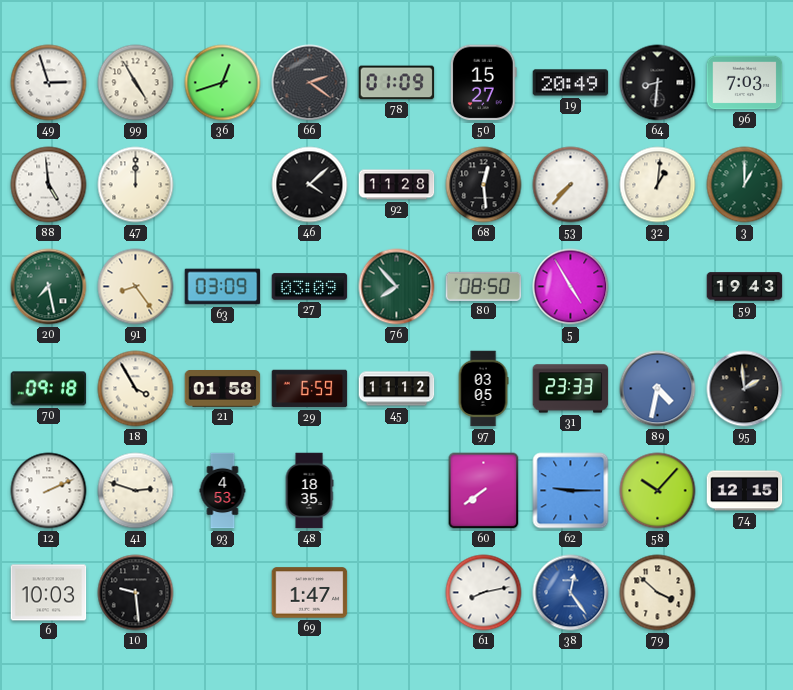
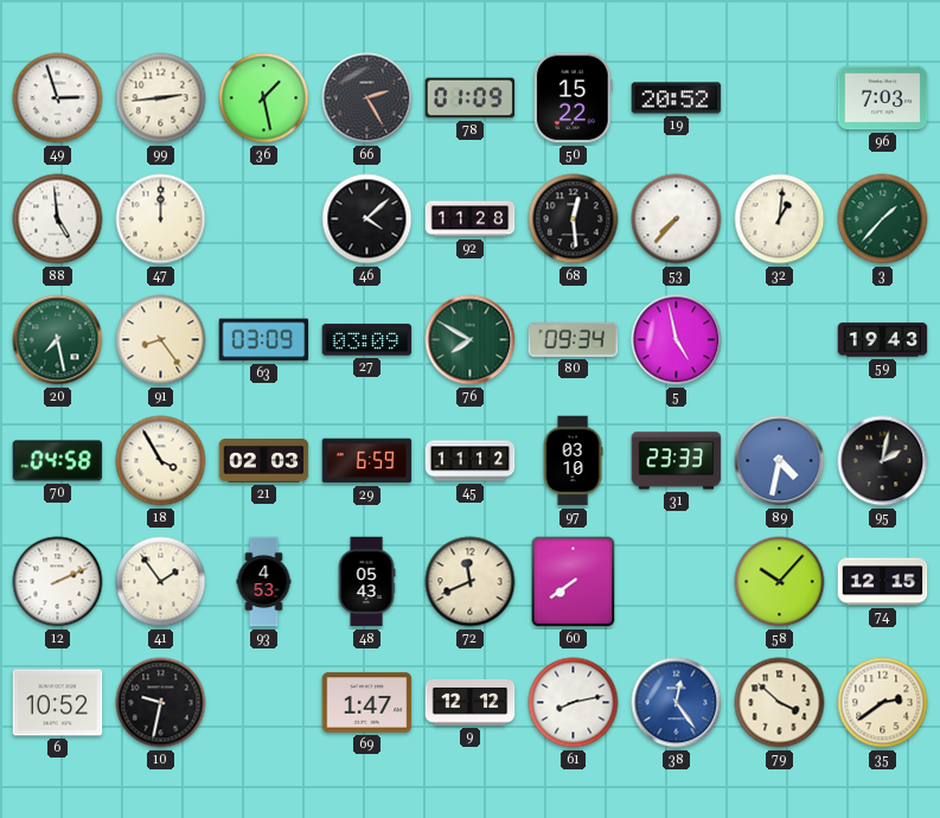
99: 4:55 -> 2:44 (161, 98)
36: 12:42 -> 1:28 (264, 98)
66: 2:21 -> 2:25 (367, 98)
50: 15:27 -> 15:22 (573, 98)
19: 20:49 -> 20:52 (677, 98)
64: 8:31 -> none (658, 83)
3: 1:00 -> 1:37 (883, 219)
76: 7:53 -> 7:50 (471, 340)
80: 08:50 -> 09:34 (574, 339)
5: 4:55 -> 4:58 (677, 340)
70: 09:18 -> 04:58 (58, 461)
21: 01:58 -> 02:03 (264, 461)
97: 03:05 -> 03:10 (573, 461)
95: 1:59 -> 2:02 (883, 461)
41: 2:48 -> 1:54 (161, 582)
48: 18:35 -> 05:43 (366, 582)
72: none -> 11:41 (471, 582)
62: 9:15 -> none (571, 491)
6: 10:03 -> 10:52 (58, 703)
10: 9:29 -> 9:32 (161, 703)
9: none -> 12:12 (471, 703)
35: none -> 2:39 (883, 703)
